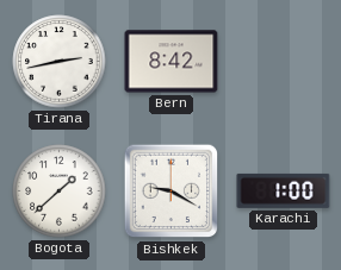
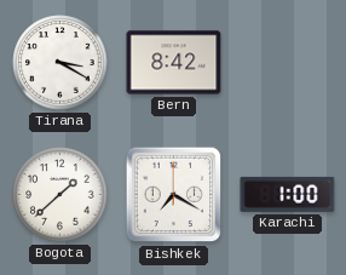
Tirana: 2:43 -> 3:20 (60, 63)
Bishkek: 9:20 -> 7:20 (174, 195)
